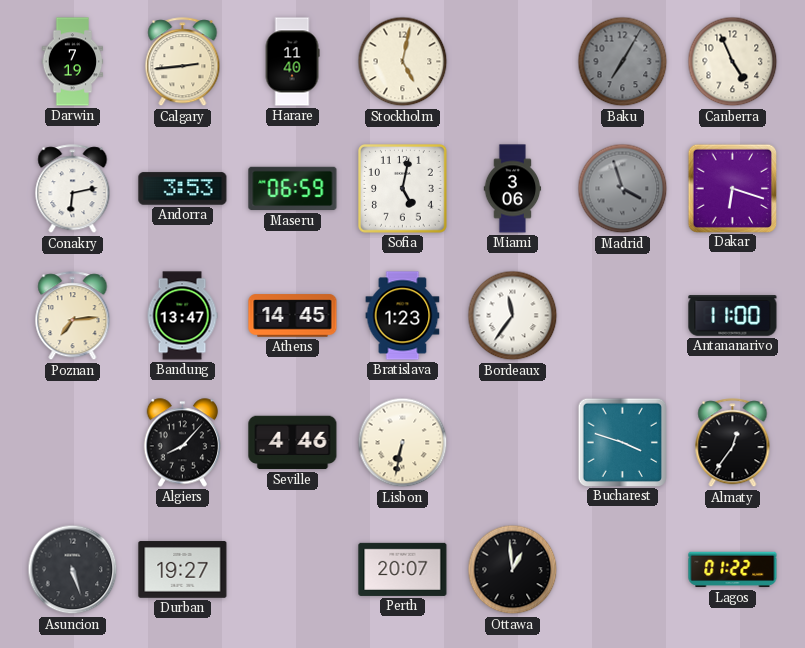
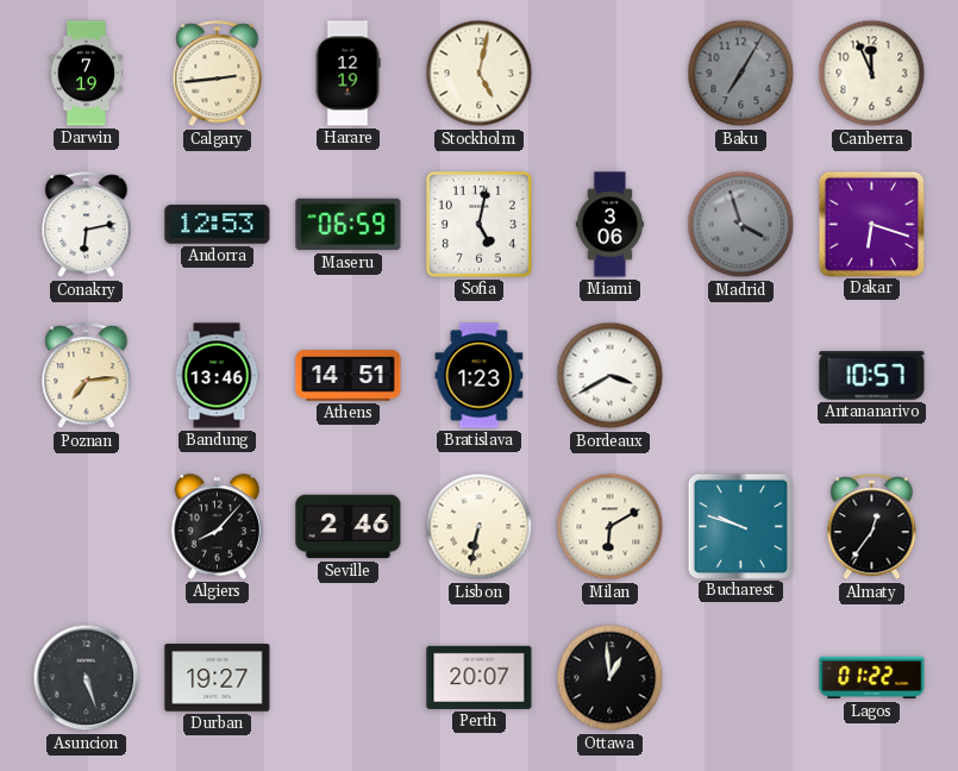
Harare: 11:40 -> 12:19 (347, 74)
Canberra: 4:56 -> 11:56 (872, 74)
Andorra: 3:53 -> 12:53 (218, 225)
Bandung: 13:47 -> 13:46 (217, 376)
Athens: 14:45 -> 14:51 (349, 376)
Bordeaux: 11:36 -> 3:40 (611, 376)
Antananarivo: 11:00 -> 10:57 (872, 376)
Seville: 4:46 -> 2:46 (349, 527)
Milan: none -> 6:10 (611, 527)
Bucharest: 3:48 -> 9:48 (740, 526)
